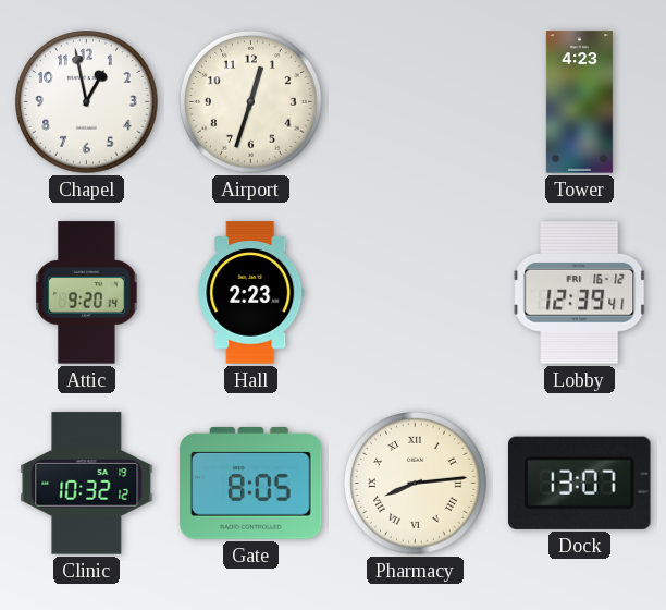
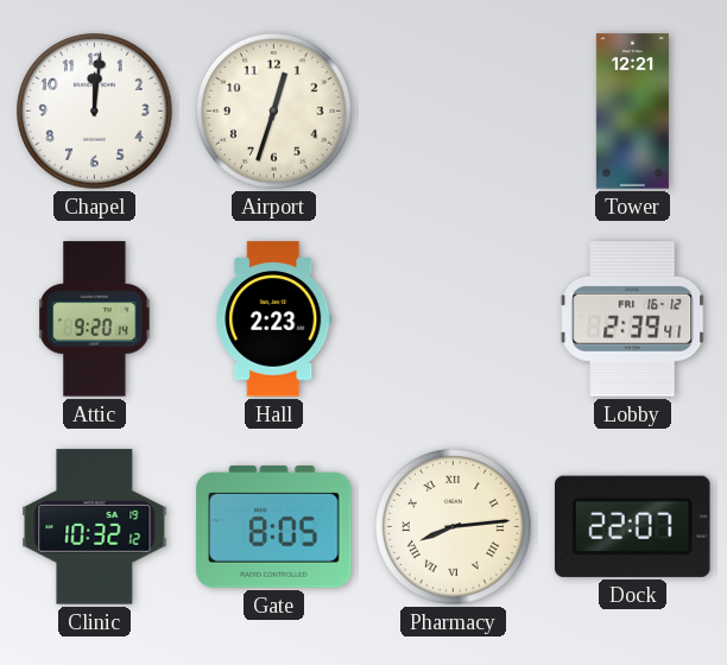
Chapel: 12:58 -> 12:01 (95, 112)
Tower: 4:23 -> 12:21 (632, 112)
Lobby: 12:39 -> 2:39 (633, 319)
Dock: 13:07 -> 22:07 (633, 526)
